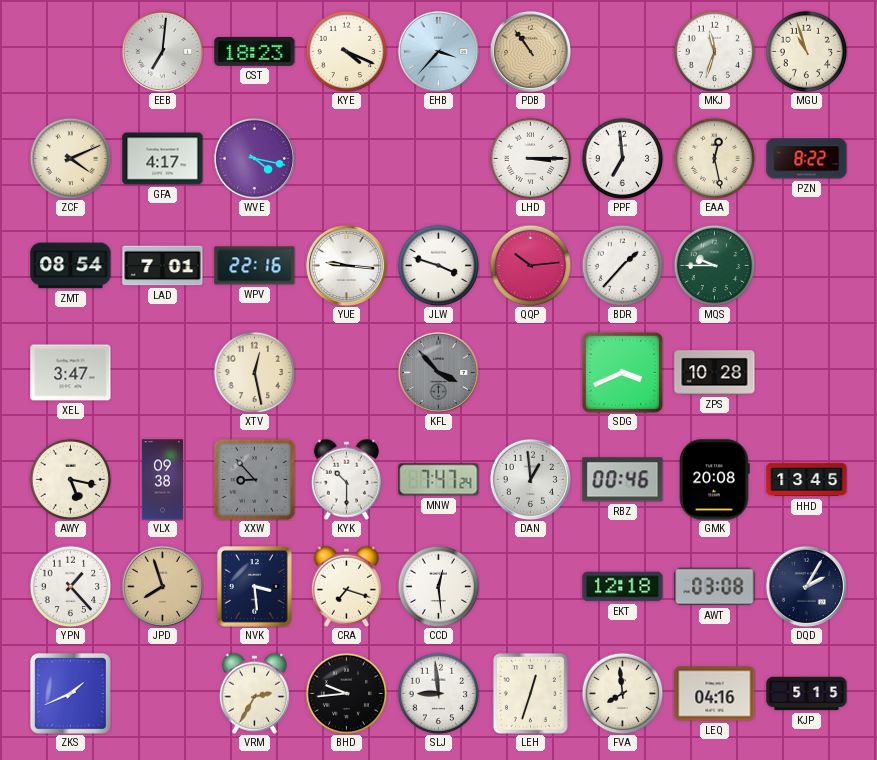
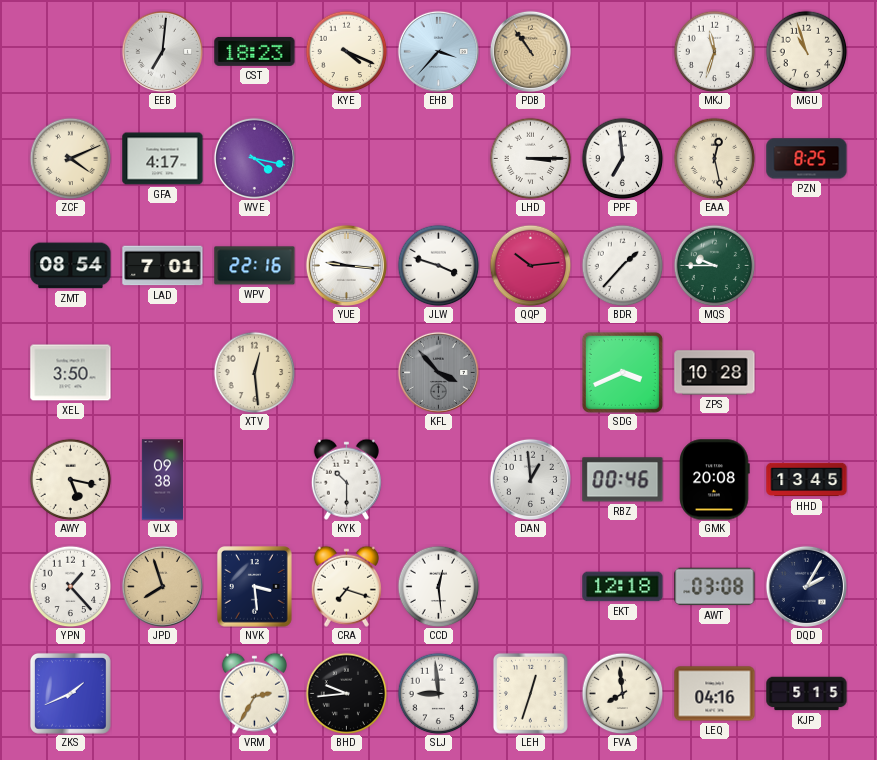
PZN: 8:22 -> 8:25 (807, 159)
XEL: 3:47 -> 3:50 (71, 373)
XTV: 12:28 -> 12:29 (254, 372)
XXW: 8:53 -> none (254, 479)
MNW: 7:47 -> none (439, 480)
